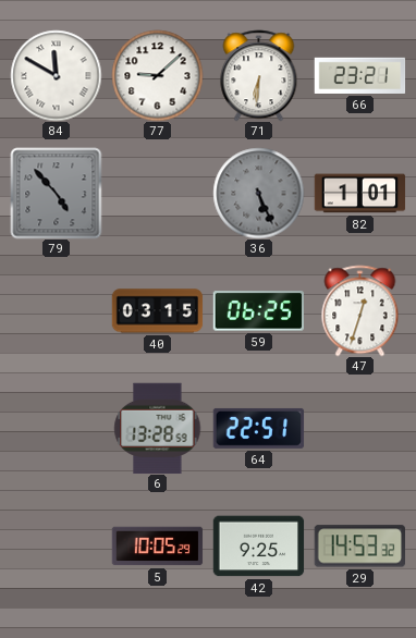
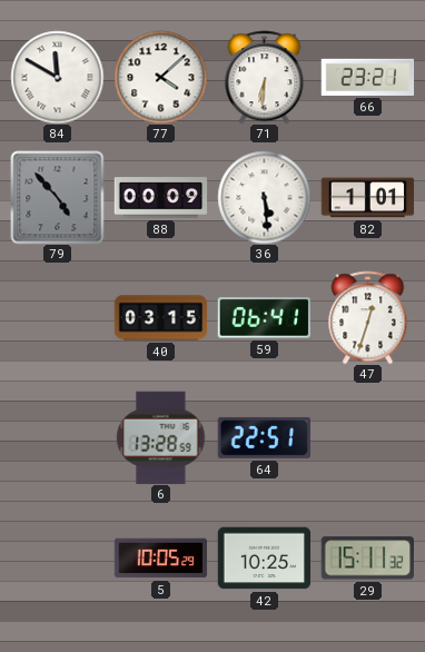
77: 9:08 -> 4:08 (160, 77)
88: none -> 00:09 (160, 198)
36: 5:26 -> 5:29 (264, 197)
36 dial: grey -> white (264, 197)
59: 06:25 -> 06:41 (264, 318)
42: 9:25 -> 10:25 (264, 559)
29: 14:53 -> 15:11 (367, 559)
